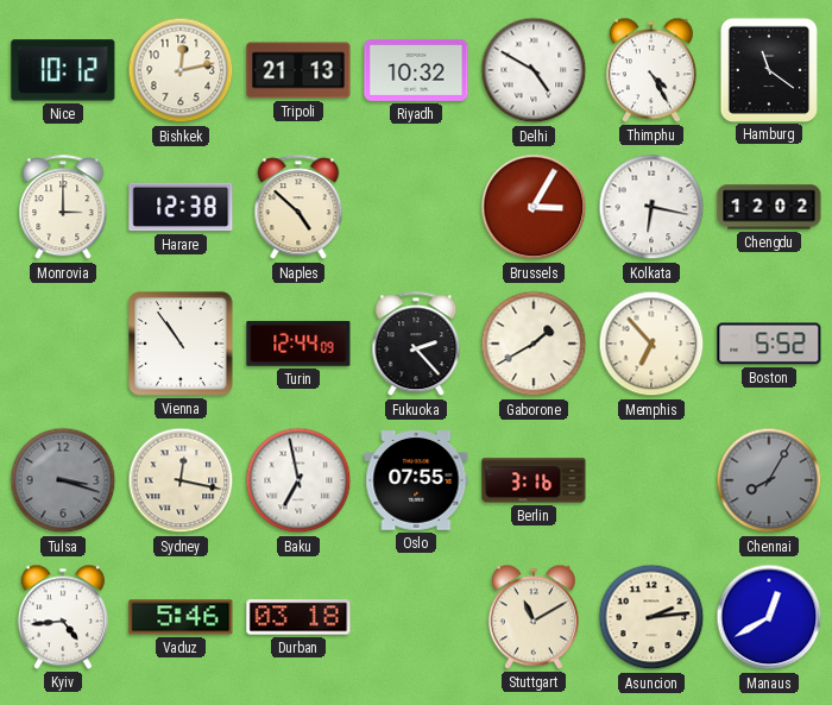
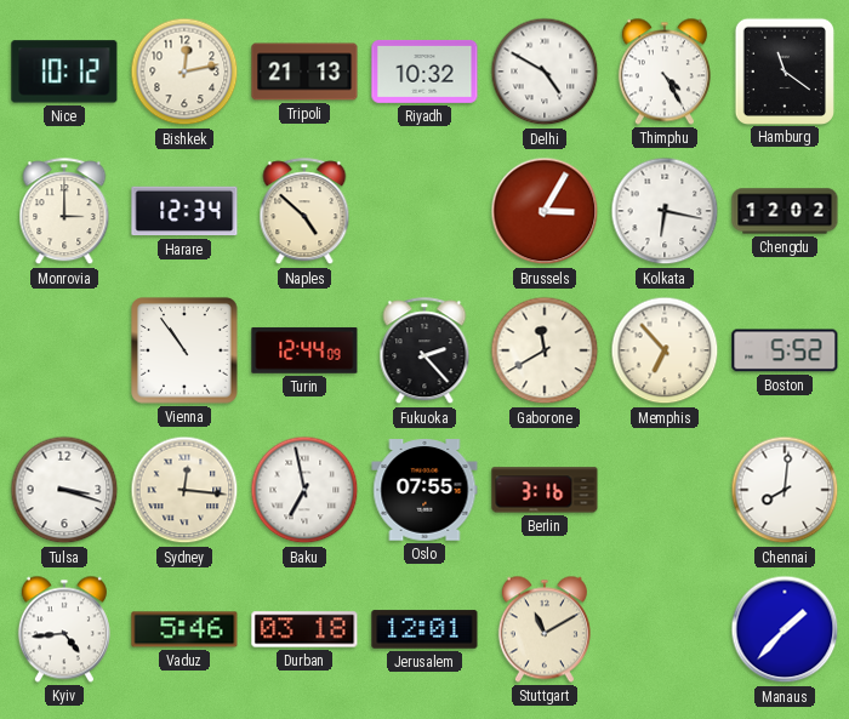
Harare: 12:38 -> 12:34 (184, 211)
Gaborone: 1:40 -> 11:40 (545, 350)
Tulsa dial: grey -> white (64, 490)
Sydney: 12:17 -> 12:16 (184, 490)
Chennai: 8:05 -> 8:01 (785, 490)
Chennai dial: grey -> white (785, 490)
Jerusalem: none -> 12:01 (424, 629)
Asuncion: 2:14 -> none (651, 617)
Manaus: 12:40 -> 1:37 (785, 629)
